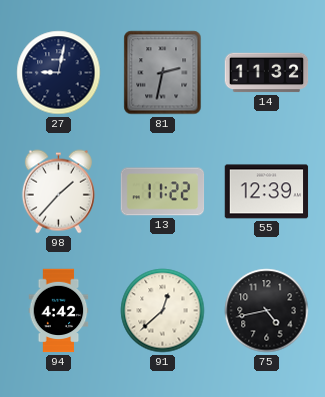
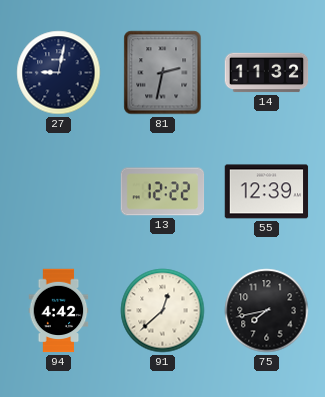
98: 1:37 -> none (58, 192)
13: 11:22 -> 12:22 (163, 192)
75: 4:43 -> 7:43 (267, 311)
